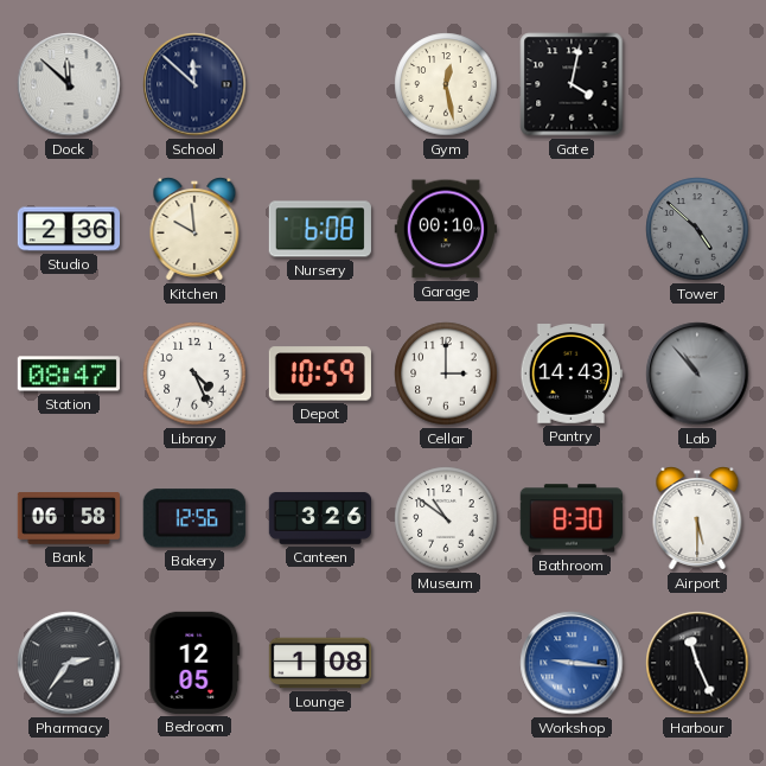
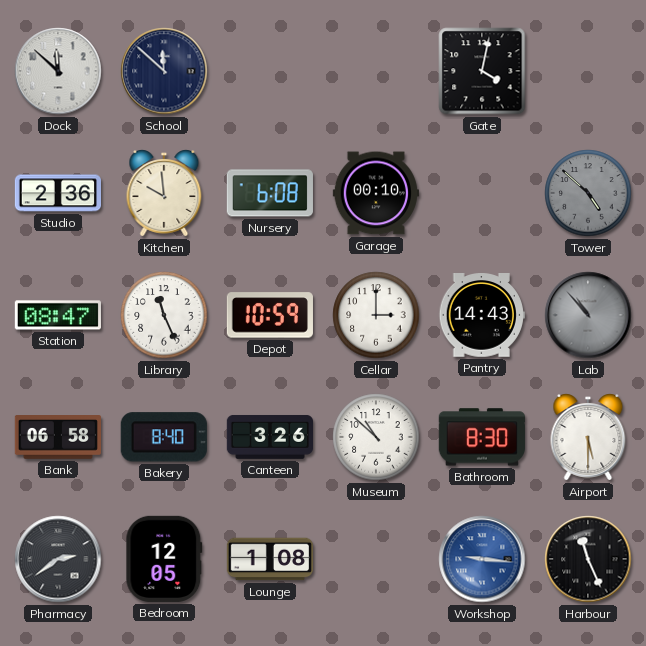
Gym: 12:28 -> none (446, 84)
Library: 4:26 -> 11:26 (164, 315)
Bakery: 12:56 -> 8:40 (164, 437)
Museum: 10:51 -> 10:52 (376, 437)
Pharmacy: 2:36 -> 2:39 (58, 559)
